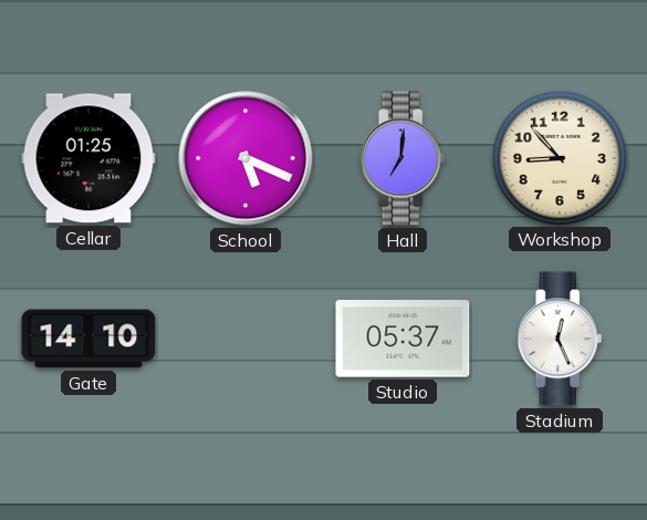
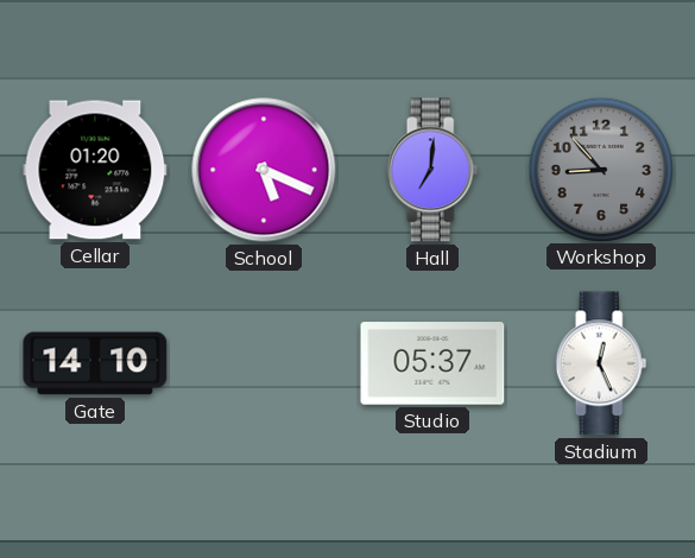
Cellar: 01:25 -> 01:20 (95, 170)
Workshop dial: cream -> grey (600, 169)
